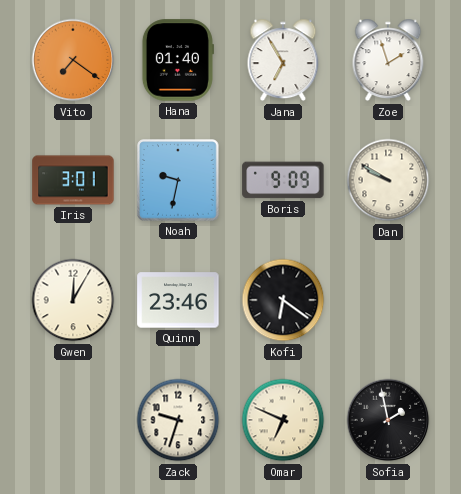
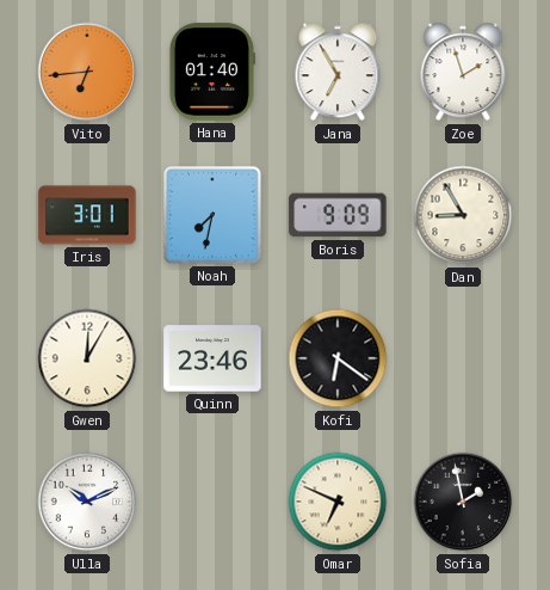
Vito: 7:21 -> 6:44 (87, 72)
Noah: 9:32 -> 7:32 (212, 215)
Dan: 9:50 -> 8:55 (463, 215)
Ulla: none -> 10:11 (87, 502)
Zack: 9:33 -> none (178, 420)
